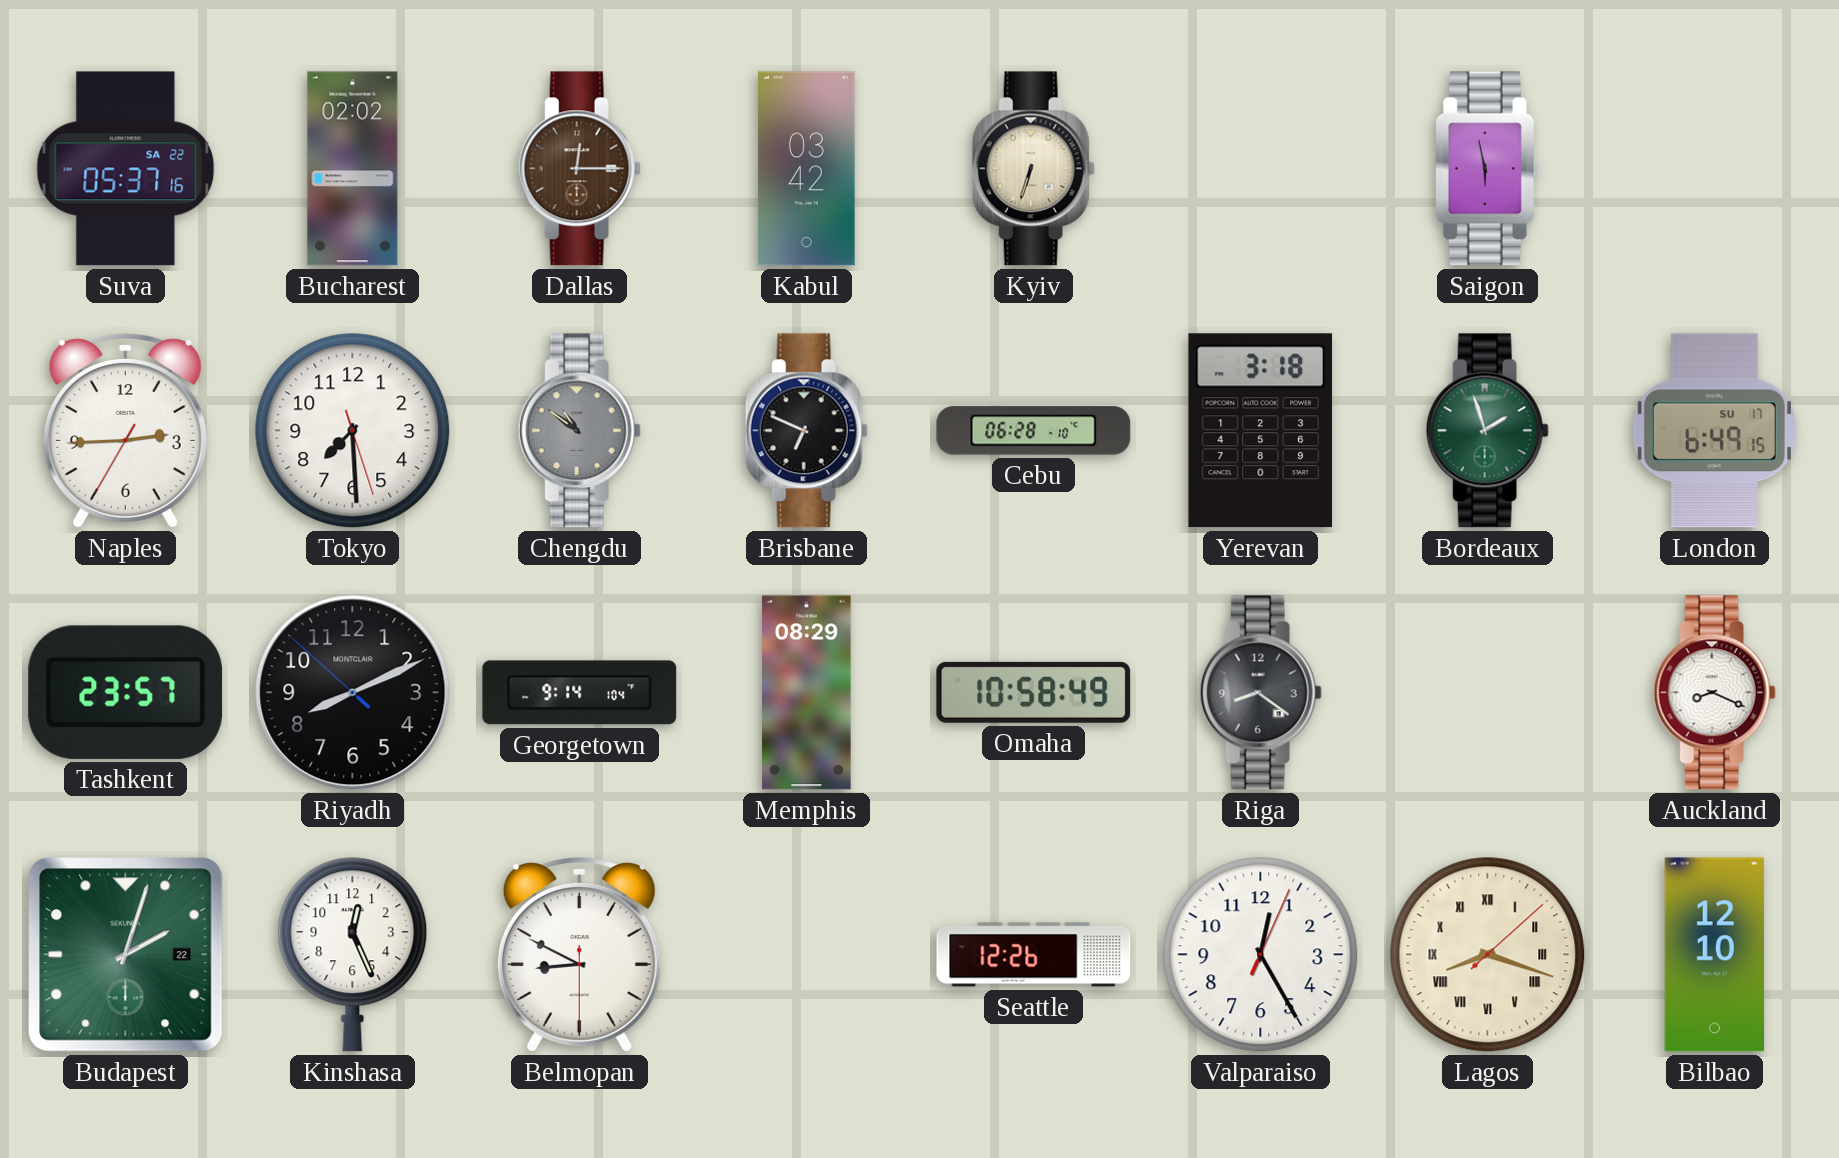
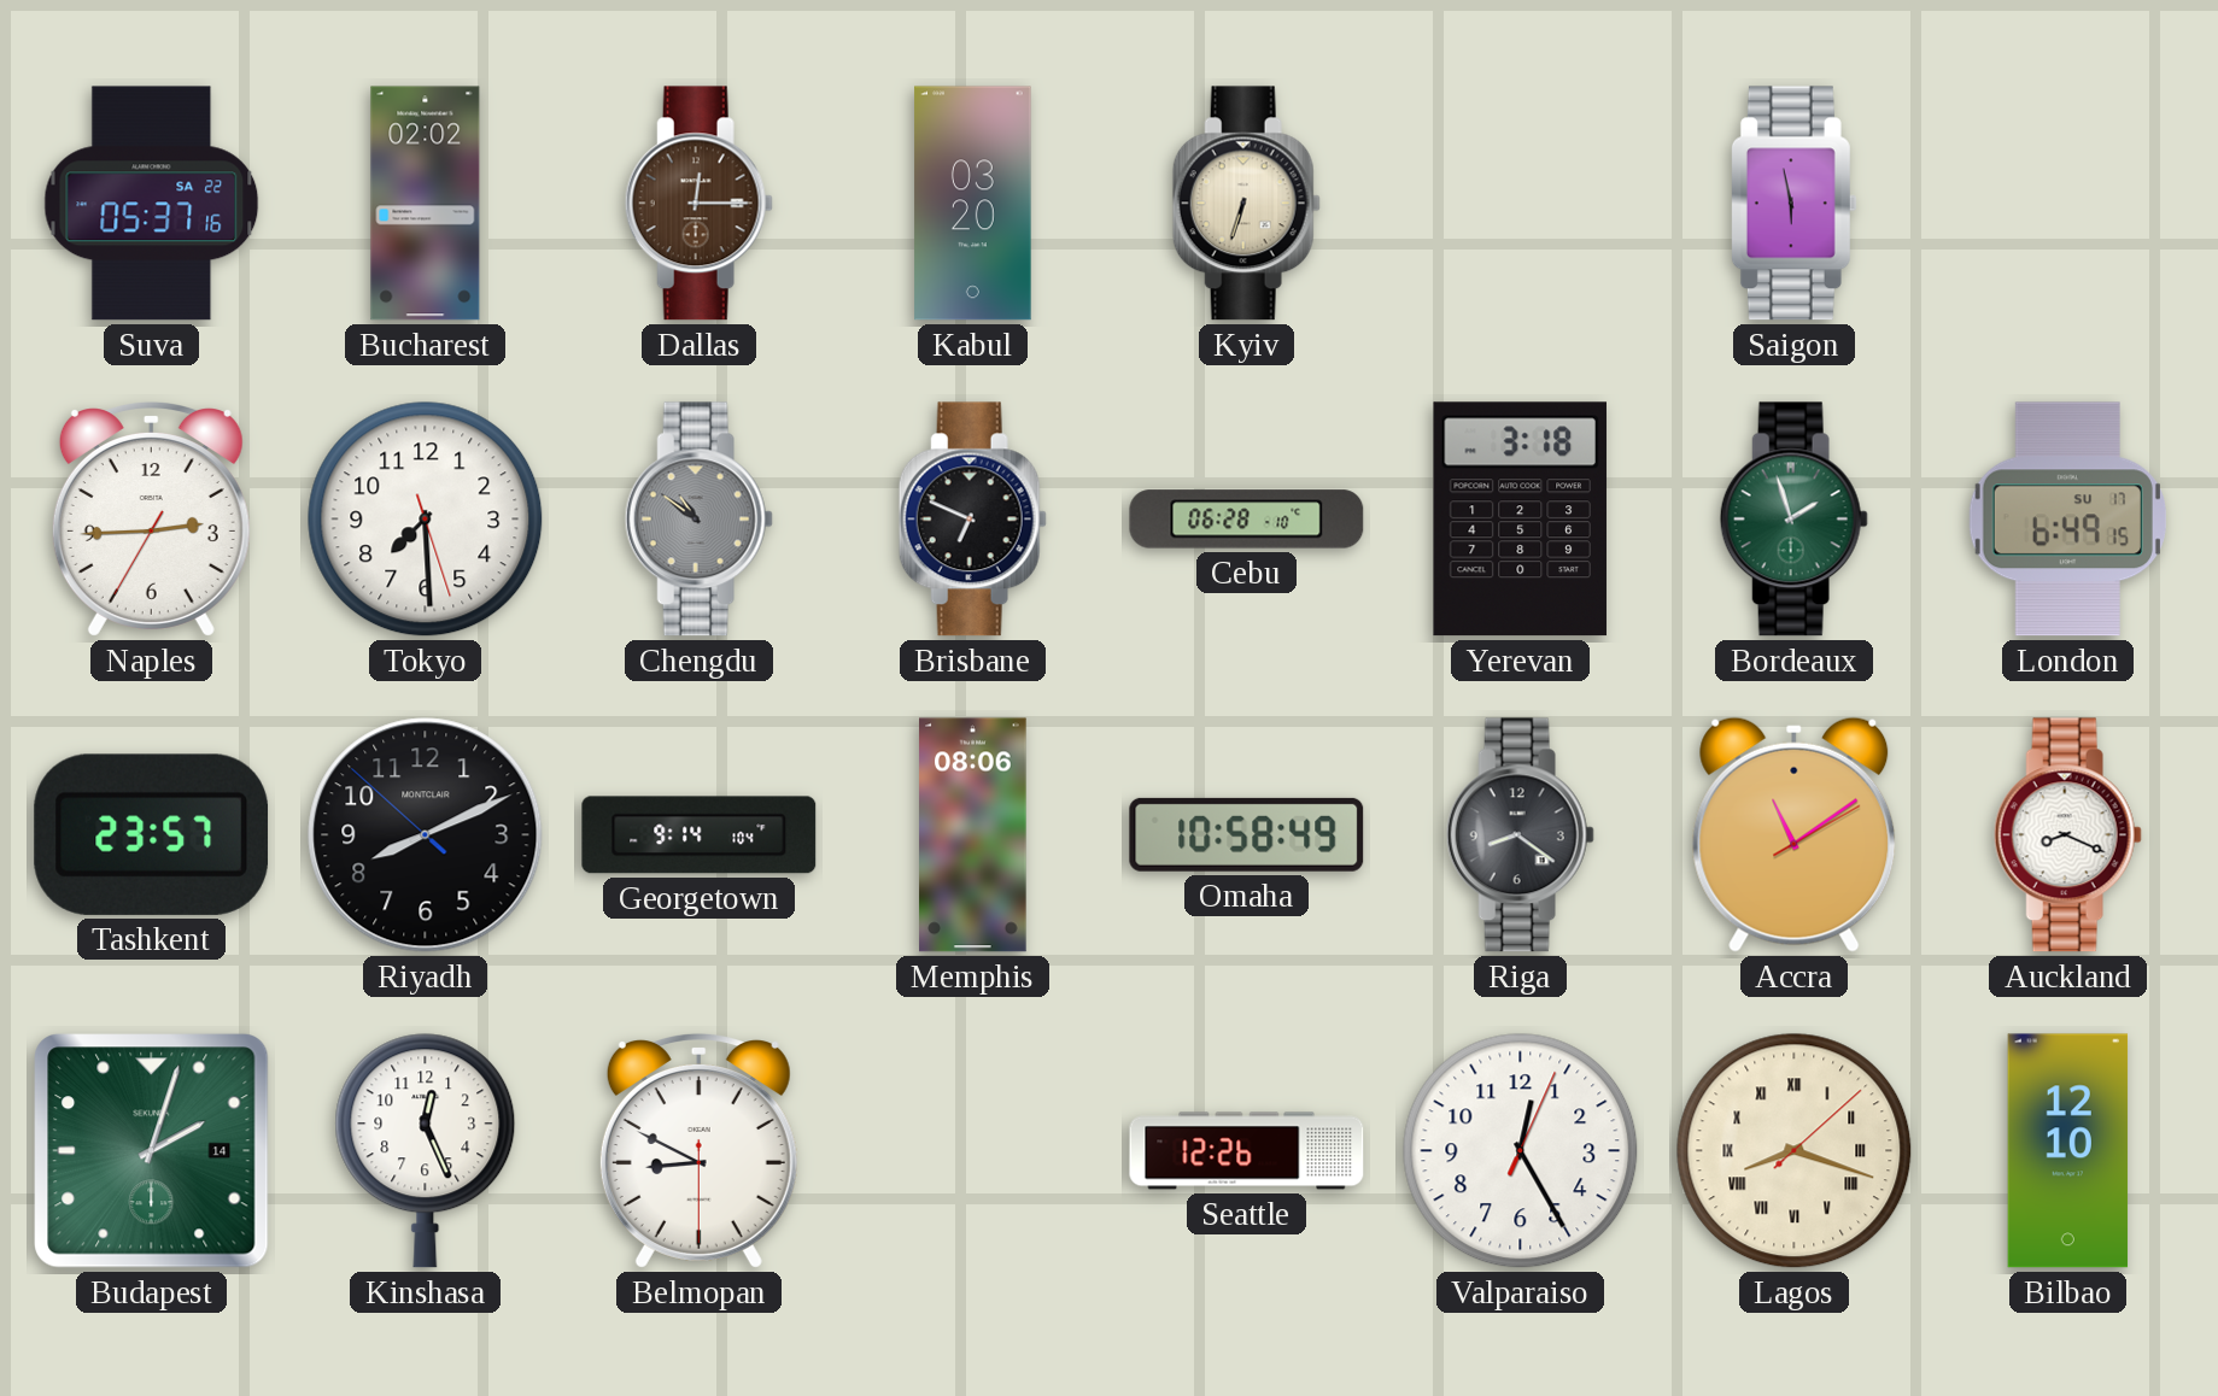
Kabul: 03:42 -> 03:20 (973, 204)
Memphis: 08:29 -> 08:06 (973, 835)
Accra: none -> 11:09 (1795, 834)
Budapest date: 22 -> 14 (152, 1151)
